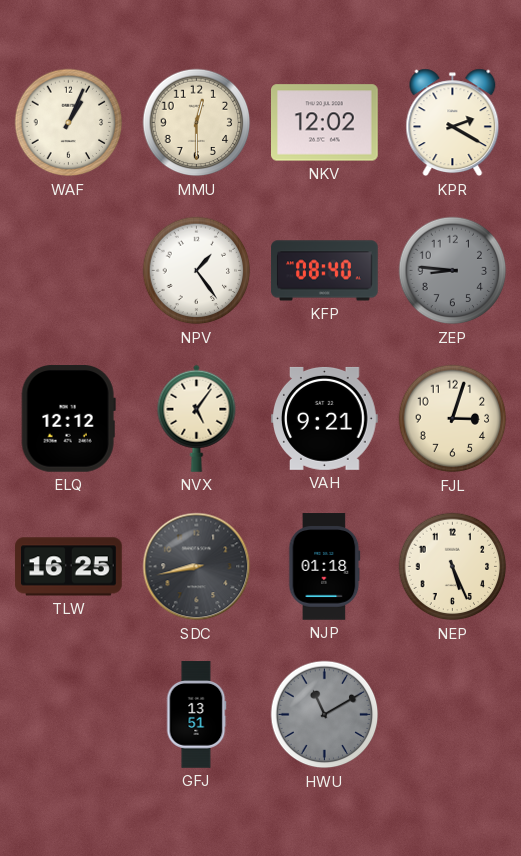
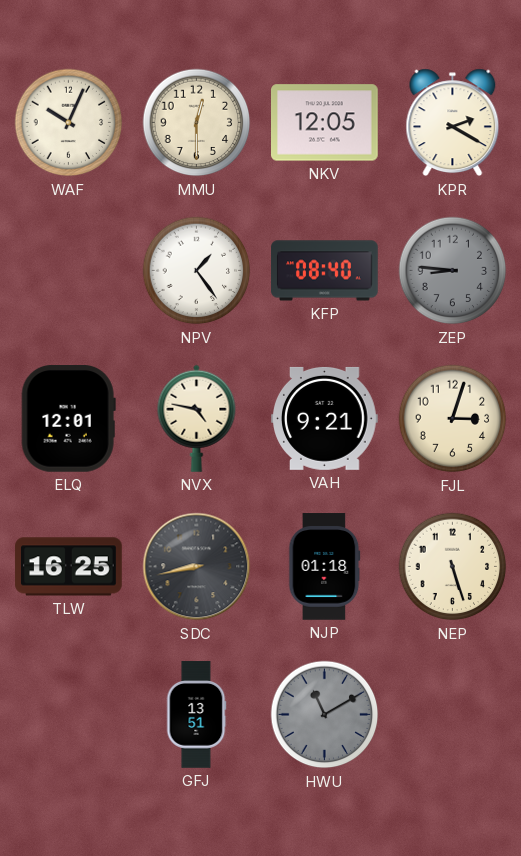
WAF: 1:04 -> 10:04 (69, 123)
NKV: 12:02 -> 12:05 (325, 123)
ELQ: 12:12 -> 12:01 (68, 419)
NVX: 5:06 -> 4:47 (197, 418)
NEP: 5:26 -> 5:27 (453, 567)
